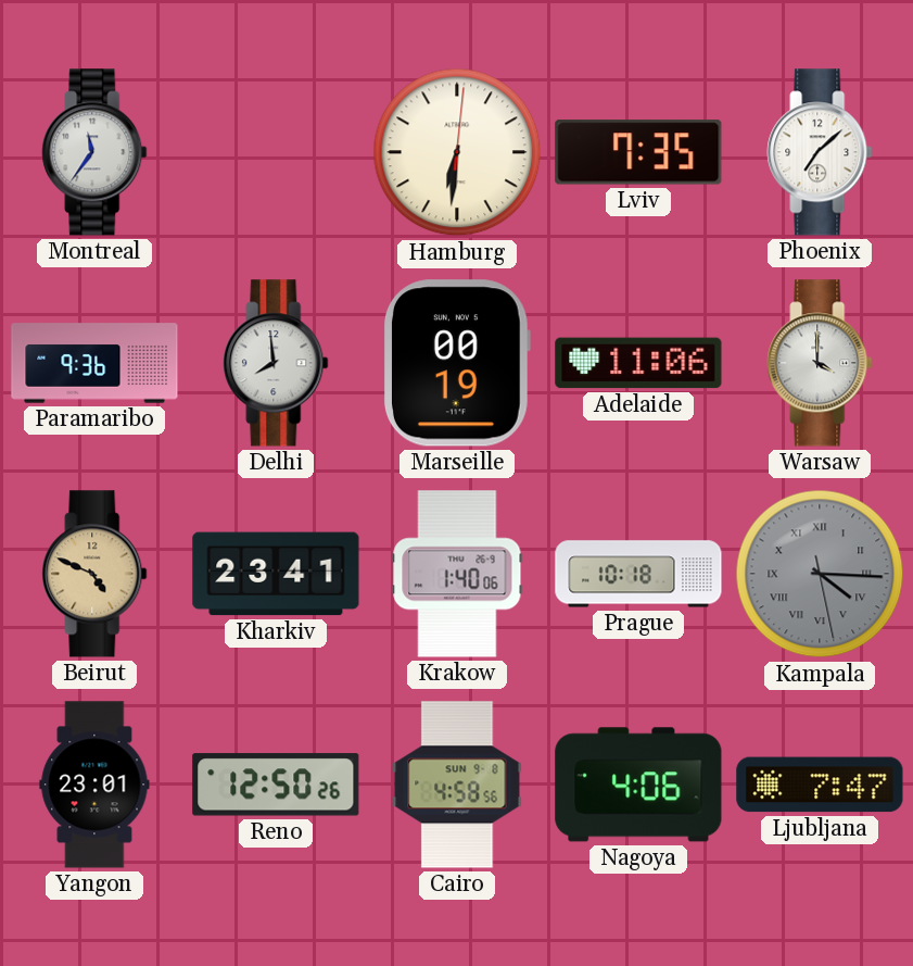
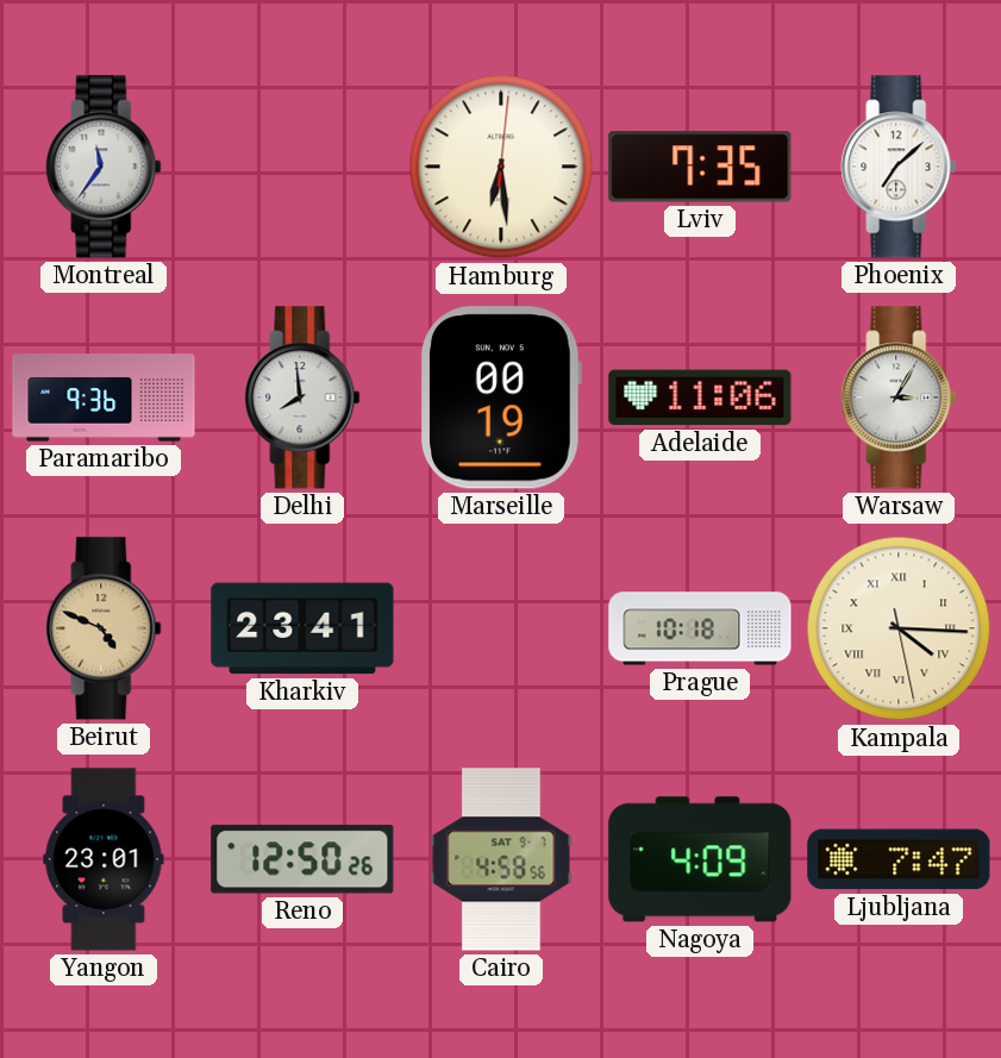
Hamburg: 6:31 -> 6:29 (501, 167)
Warsaw: 4:00 -> 3:05 (899, 397)
Krakow: 1:40 -> none (457, 574)
Kampala dial: grey -> cream (899, 628)
Cairo date: SUN 9-8 -> SAT 9-7 (501, 859)
Nagoya: 4:06 -> 4:09 (700, 859)
